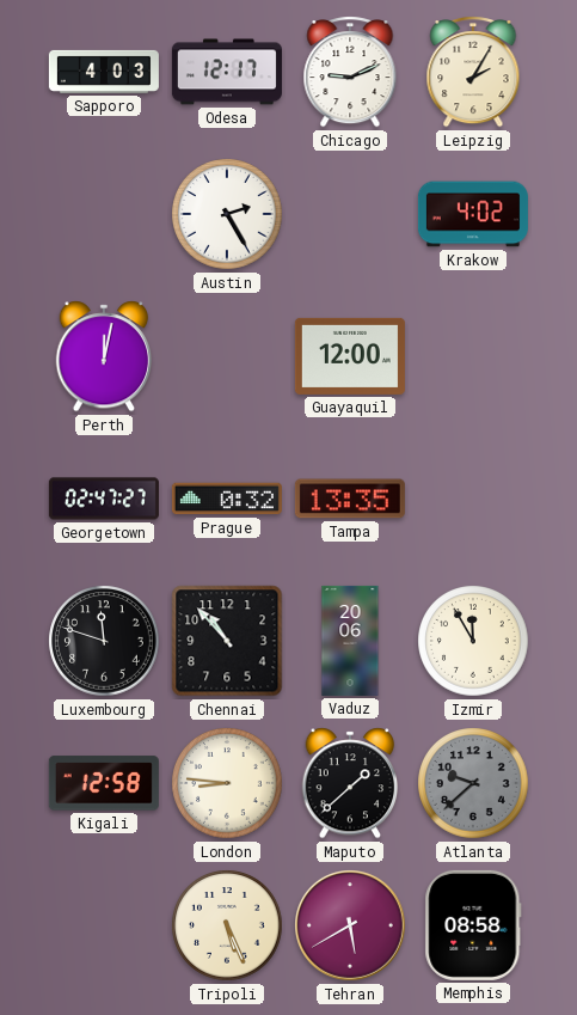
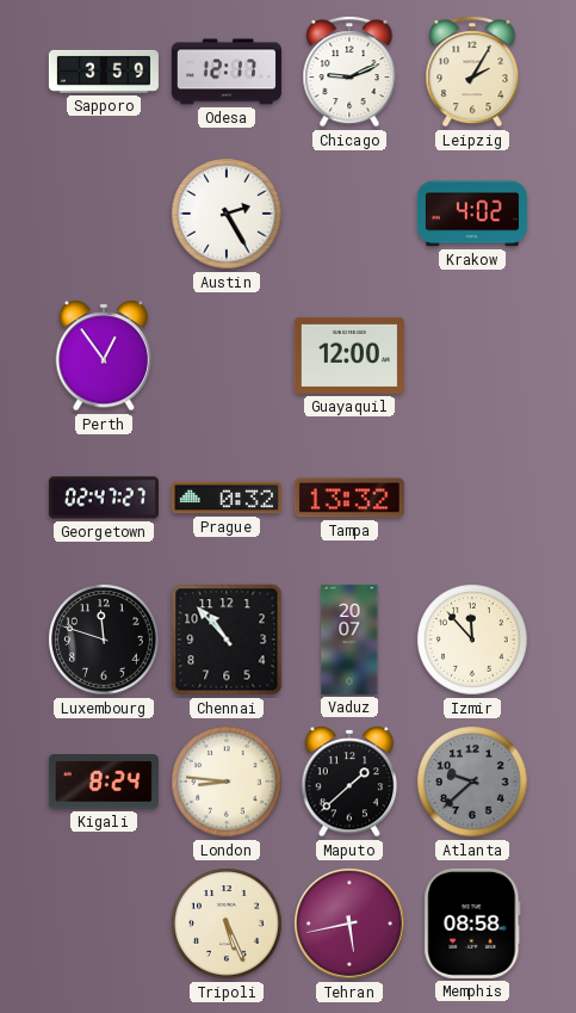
Sapporo: 4:03 -> 3:59 (104, 72)
Perth: 12:02 -> 12:54 (104, 356)
Tampa: 13:35 -> 13:32 (349, 498)
Vaduz: 20:06 -> 20:07 (349, 640)
Izmir: 11:55 -> 11:53 (472, 640)
Kigali: 12:58 -> 8:24 (104, 782)
Tehran: 5:40 -> 5:43 (351, 925)
